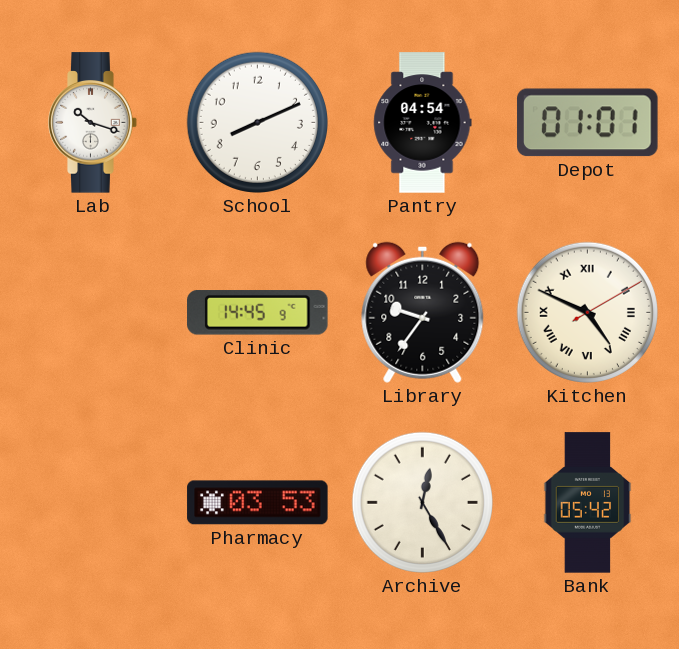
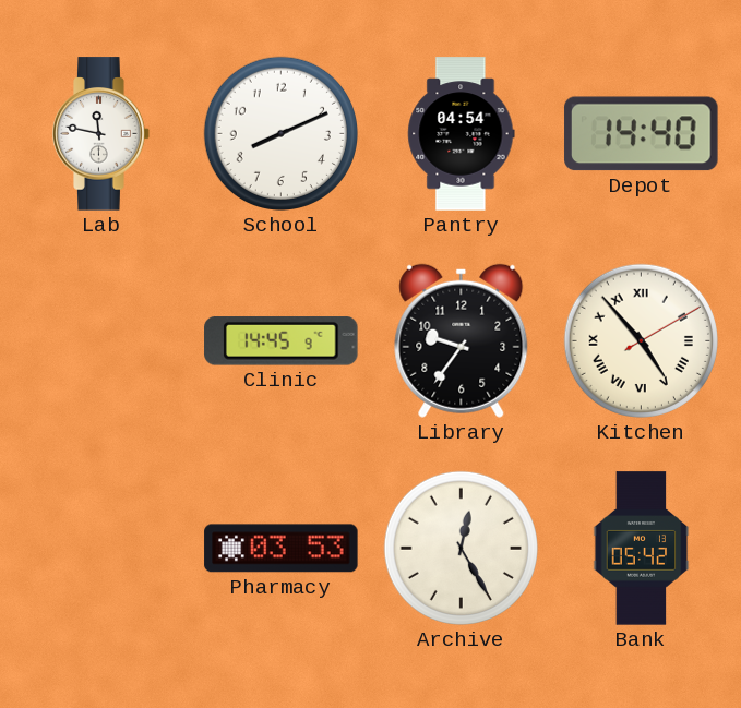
Lab: 10:18 -> 11:47 (101, 134)
Depot: 01:01 -> 14:40 (642, 134)
Kitchen: 4:49 -> 4:53 (641, 340)
